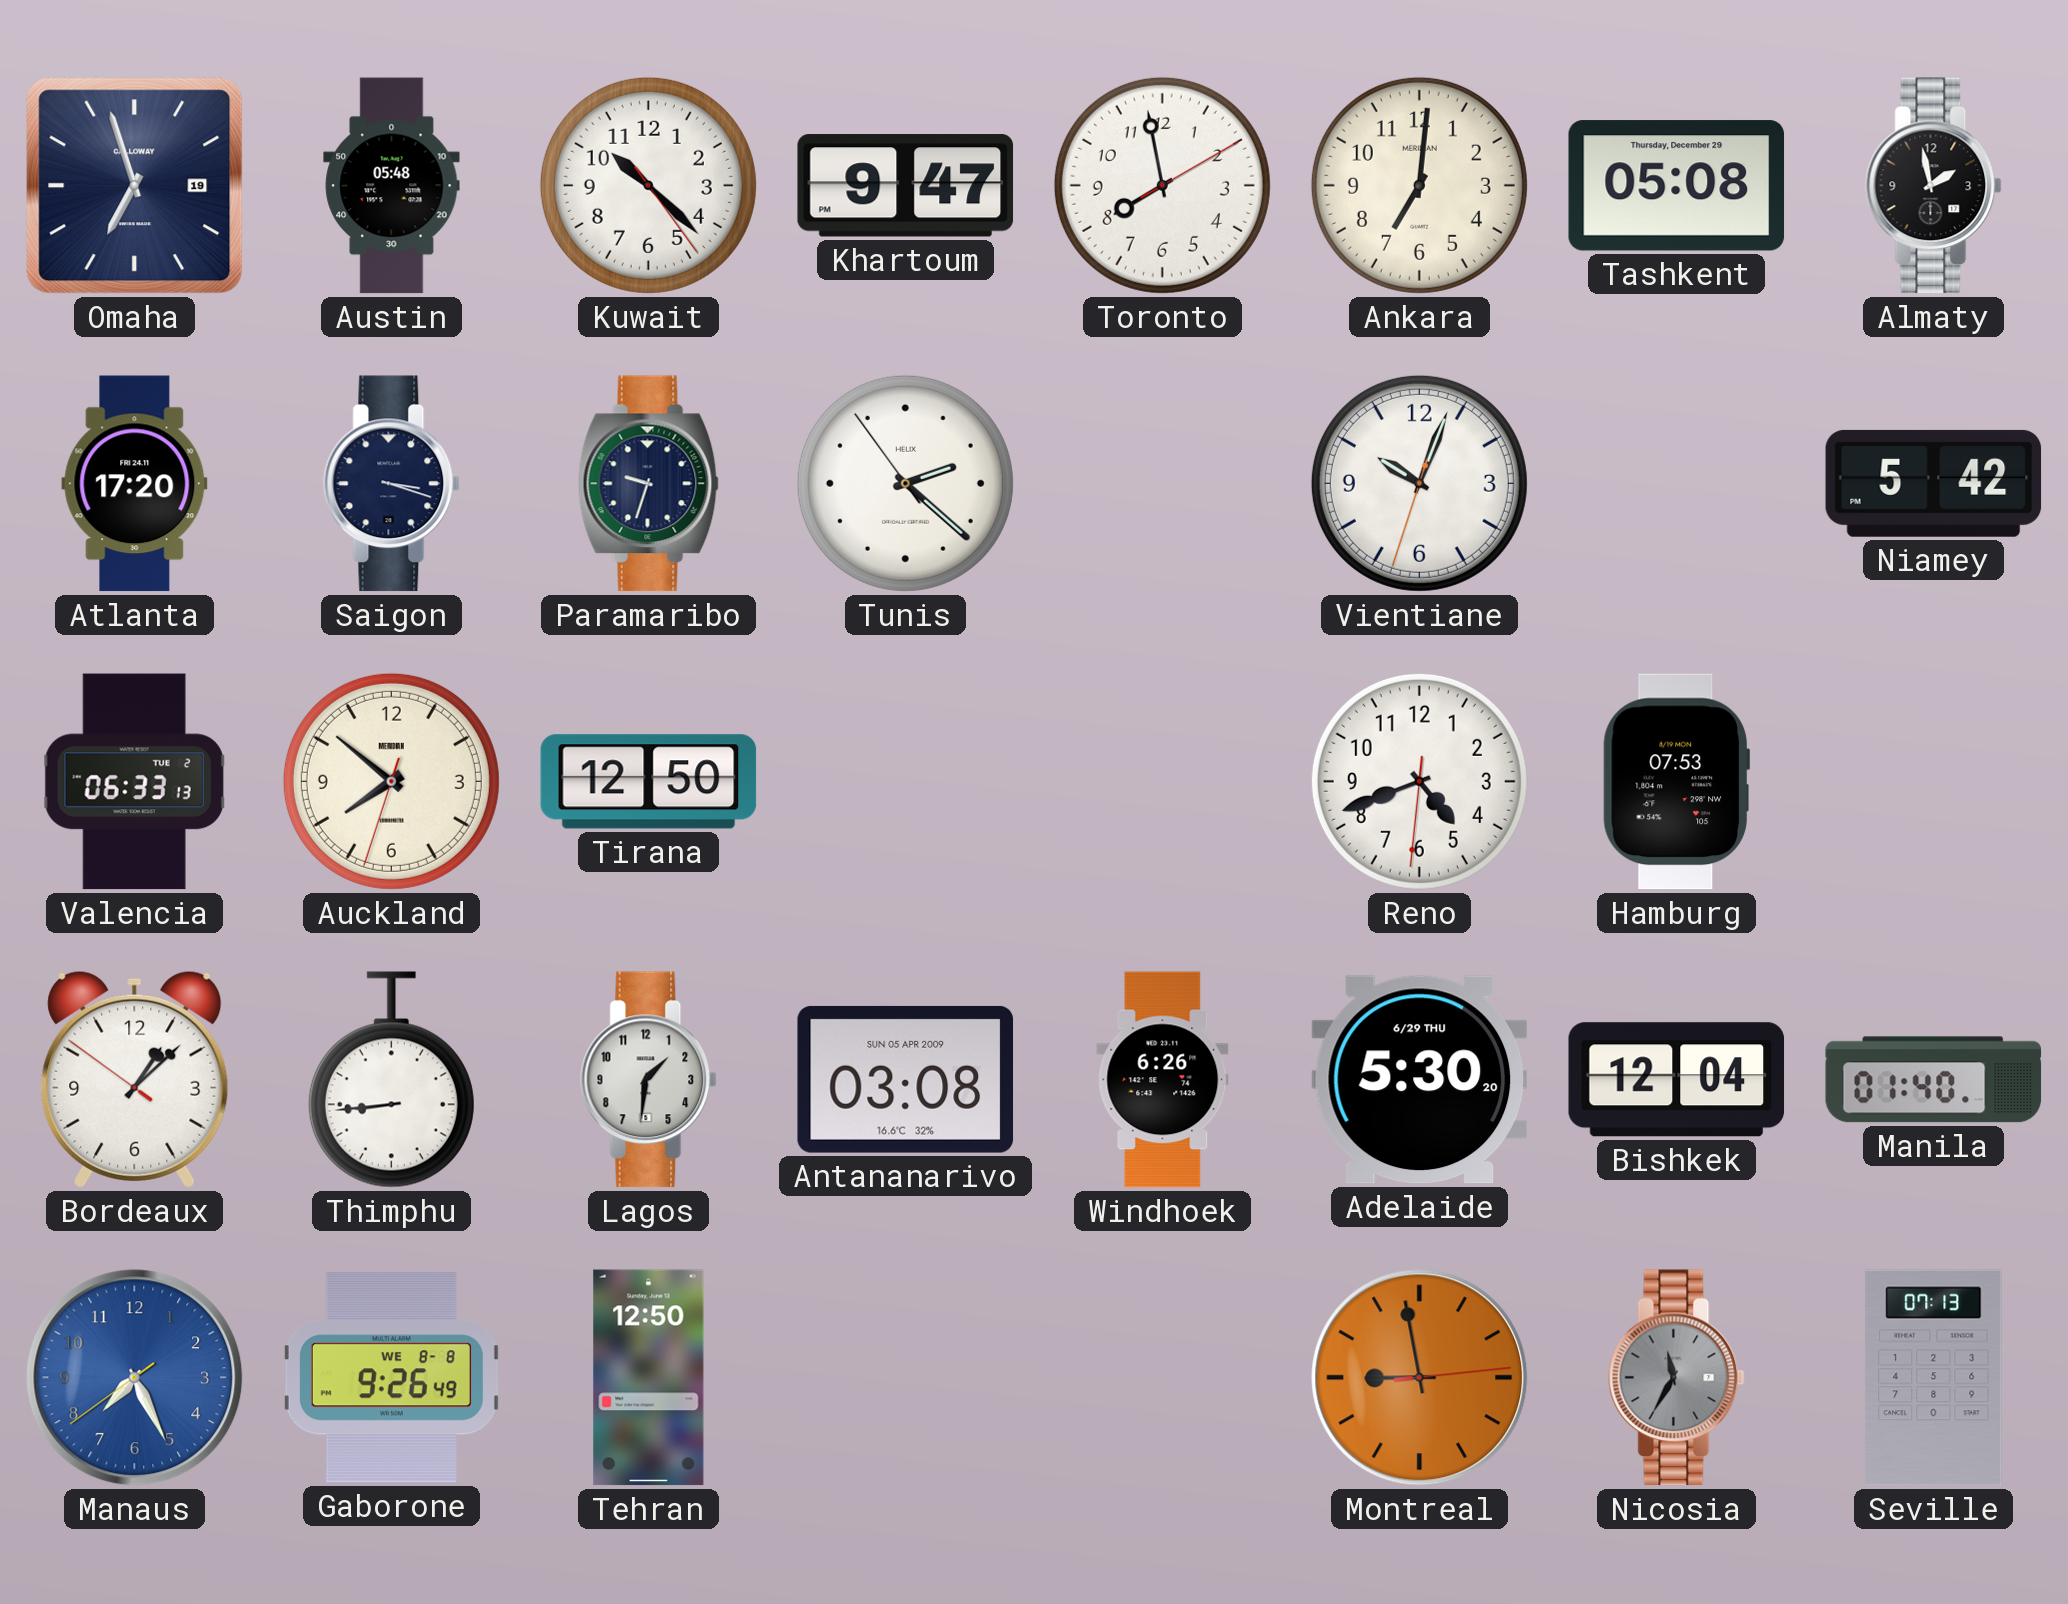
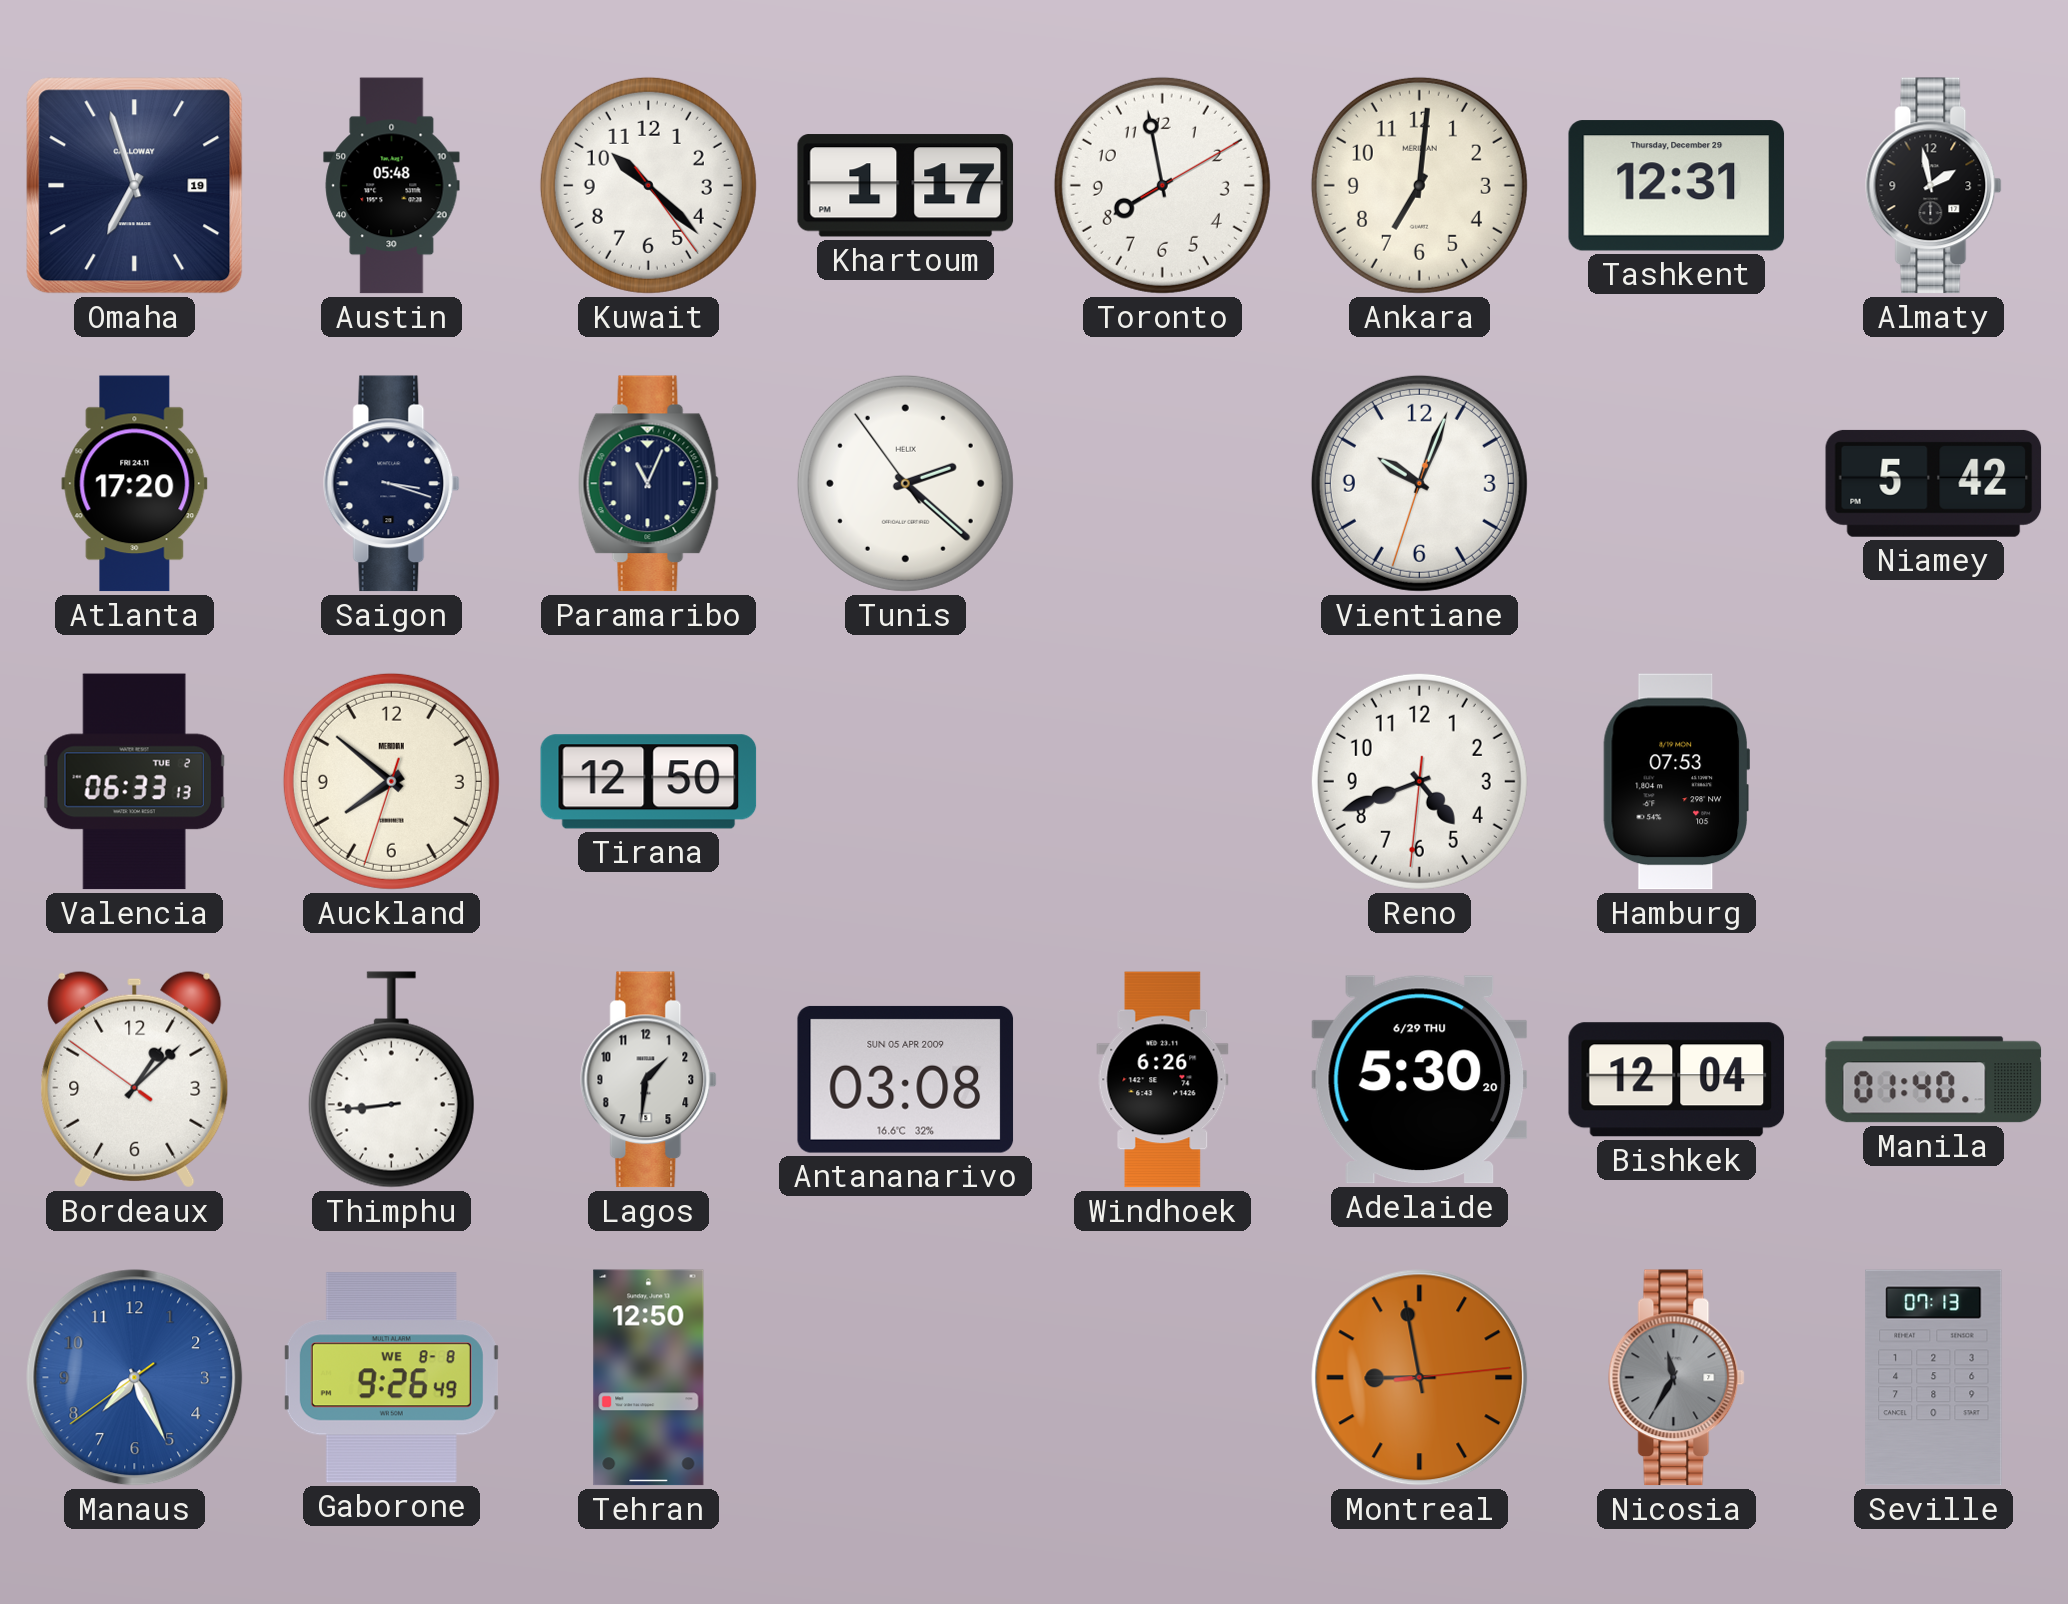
Khartoum: 9:47 -> 1:17 (906, 186)
Tashkent: 05:08 -> 12:31 (1677, 186)
Paramaribo: 9:33 -> 11:04 (648, 484)
